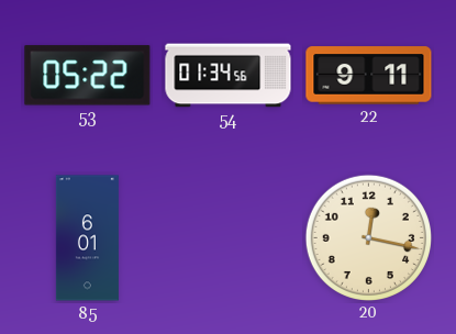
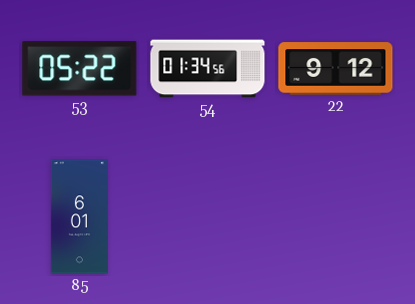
22: 9:11 -> 9:12 (336, 69)
20: 12:17 -> none (368, 237)
